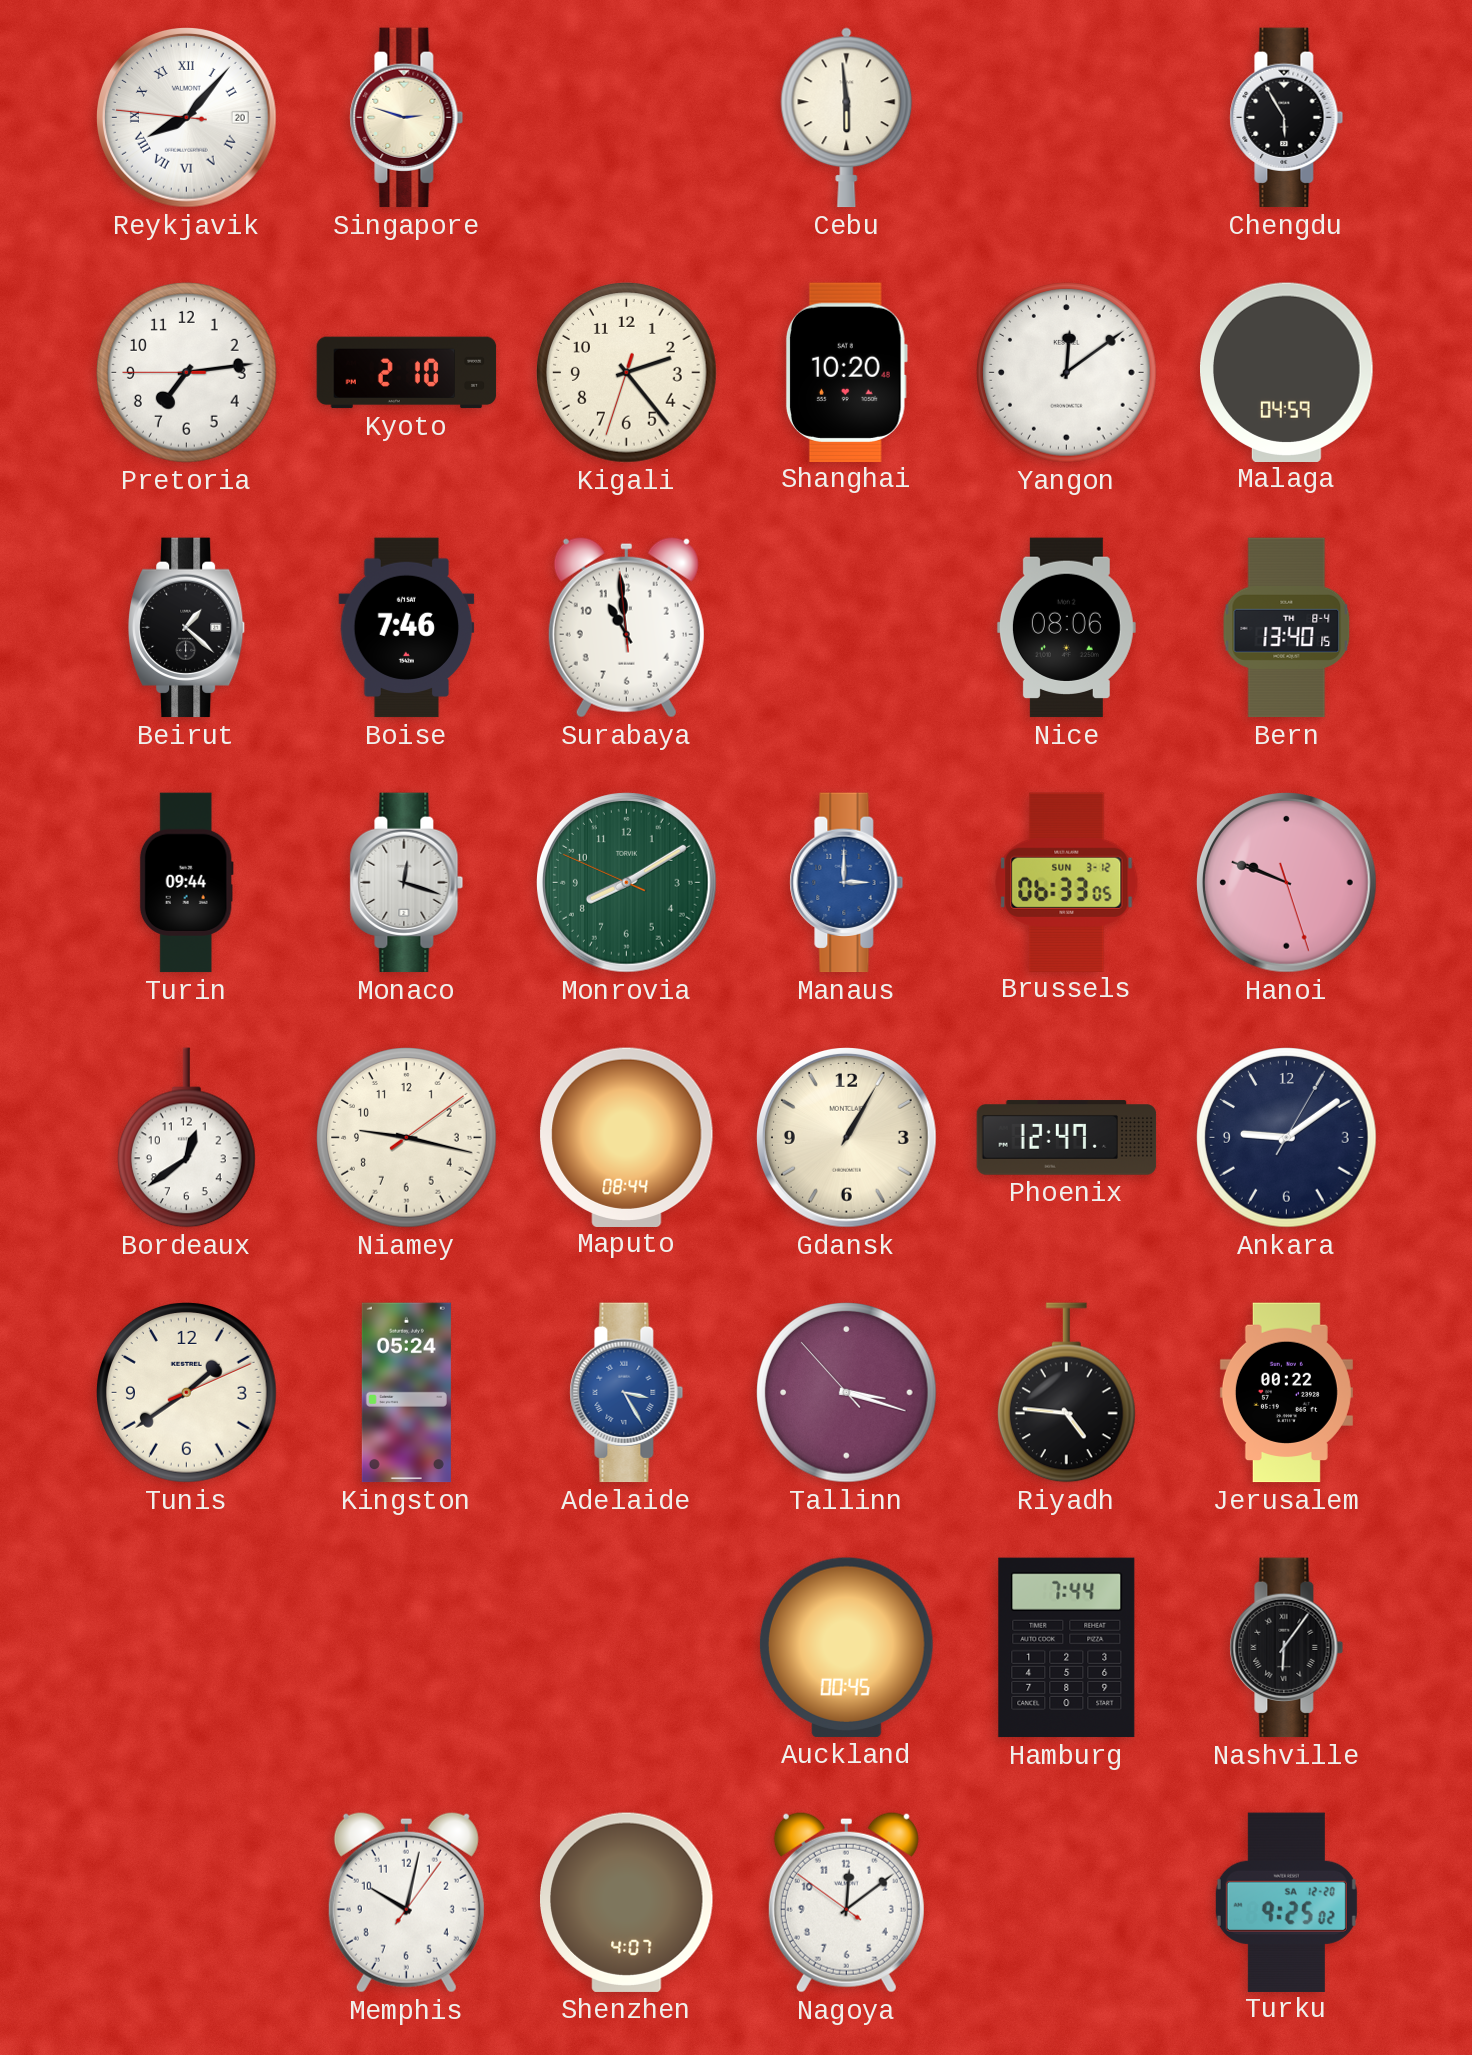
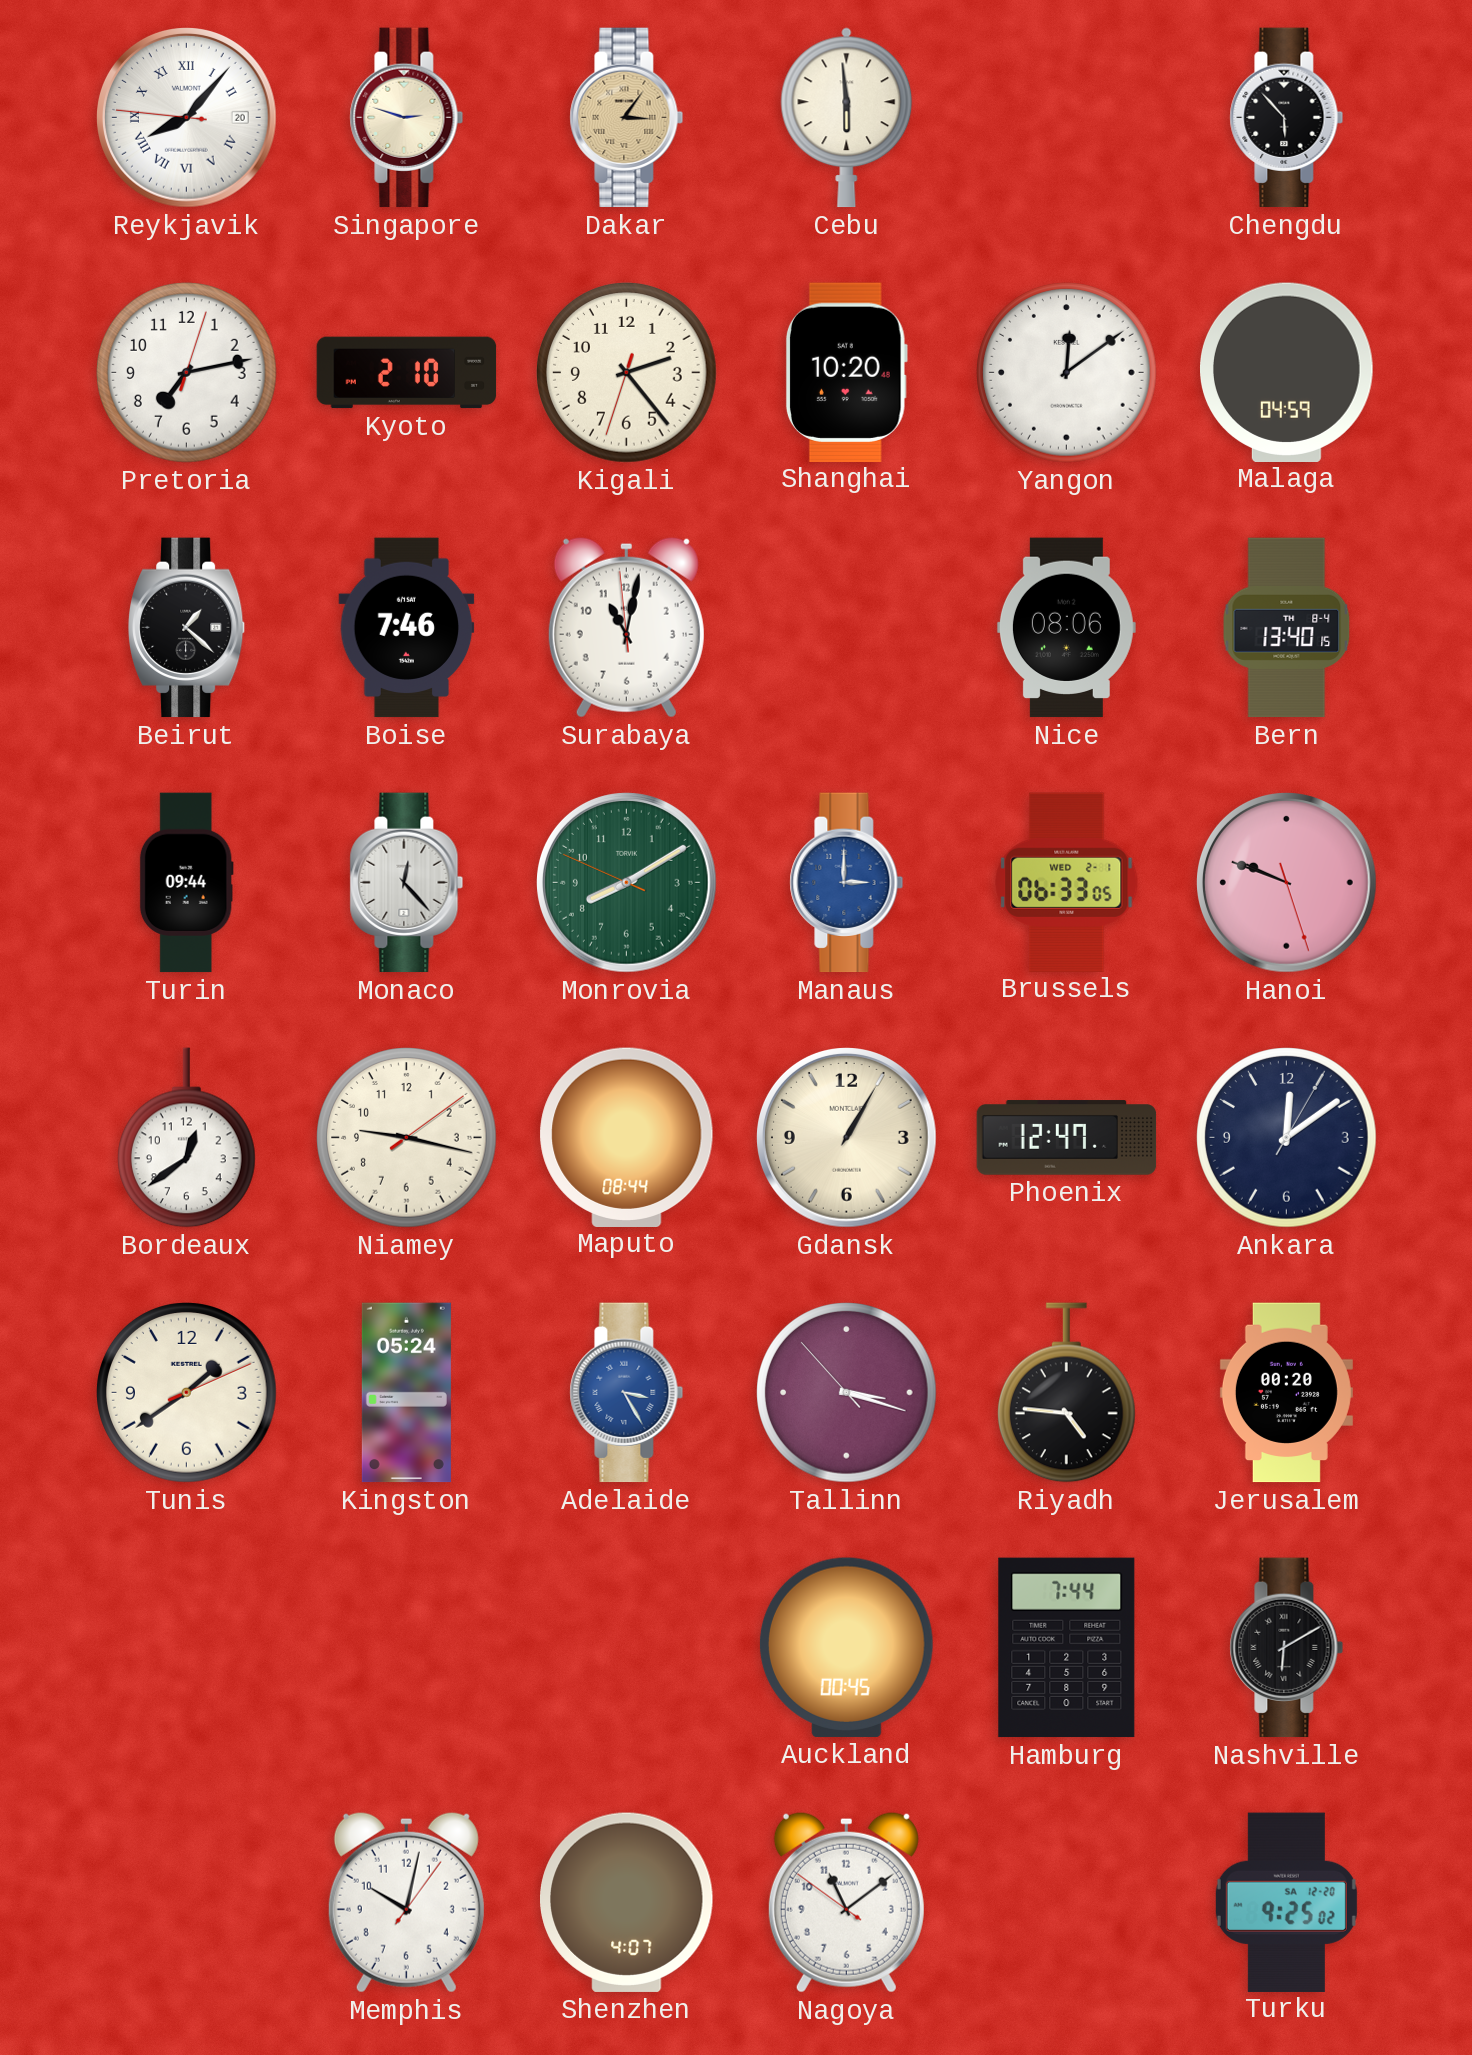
Dakar: none -> 3:06 (627, 118)
Chengdu: 5:55 -> 5:53 (1287, 118)
Pretoria: 7:13:45 -> 7:13:03 (187, 373)
Surabaya: 10:58 -> 11:01 (626, 627)
Monaco: 12:18 -> 12:23 (407, 883)
Brussels date: SUN 3-12 -> WED 2-1 (1067, 882)
Ankara: 9:09 -> 12:09 (1287, 1138)
Jerusalem: 00:22 -> 00:20 (1286, 1393)
Nashville: 6:06 -> 6:10 (1287, 1648)
Nagoya: 12:08 -> 11:08 (846, 1902)
